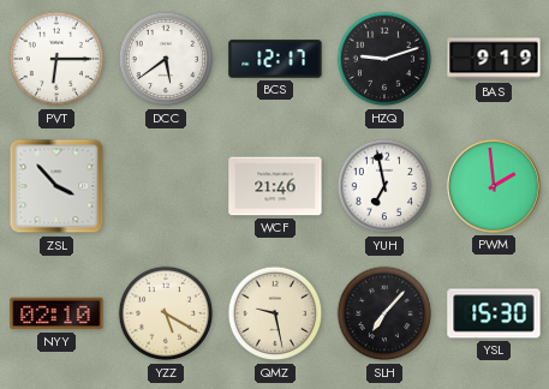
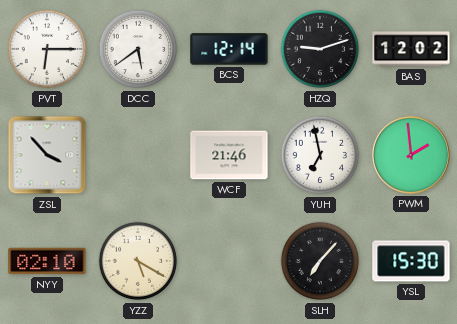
BCS: 12:17 -> 12:14 (229, 49)
BAS: 9:19 -> 12:02 (411, 49)
QMZ: 9:28 -> none (275, 313)
